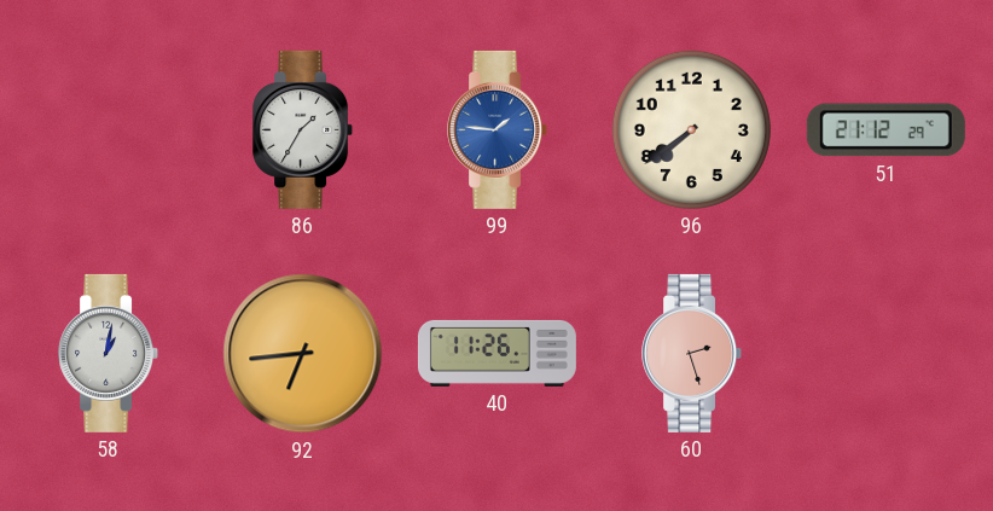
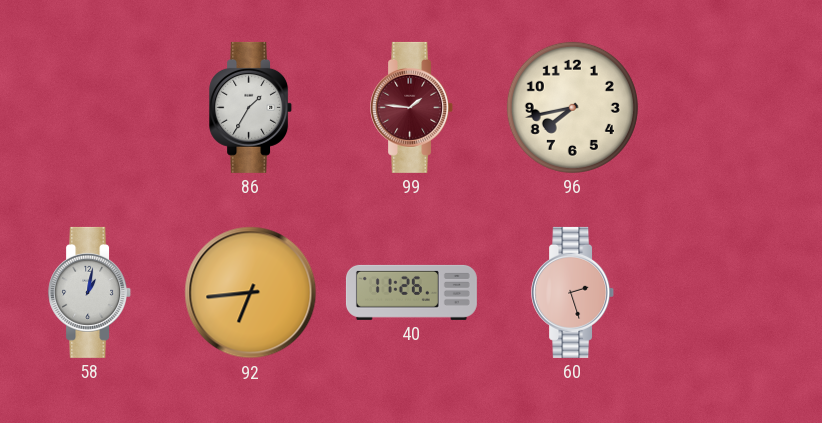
99 dial: blue -> burgundy (412, 107)
96: 7:39 -> 7:43 (572, 107)
51: 21:12 -> none (885, 130)
